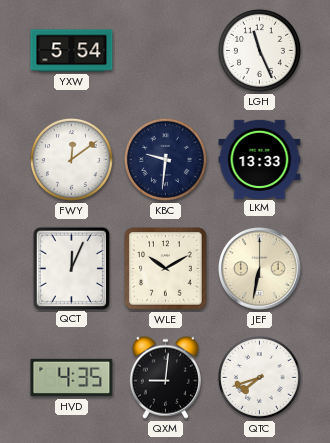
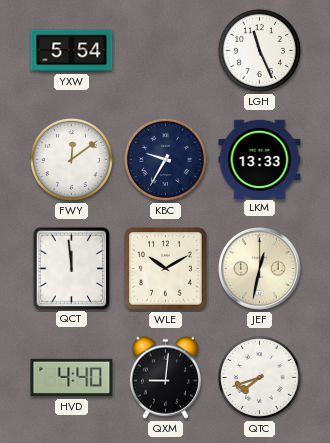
KBC: 9:31 -> 9:35 (165, 159)
QCT: 12:04 -> 11:59 (71, 268)
JEF: 6:32 -> 12:32 (260, 269)
HVD: 4:35 -> 4:40 (72, 378)
